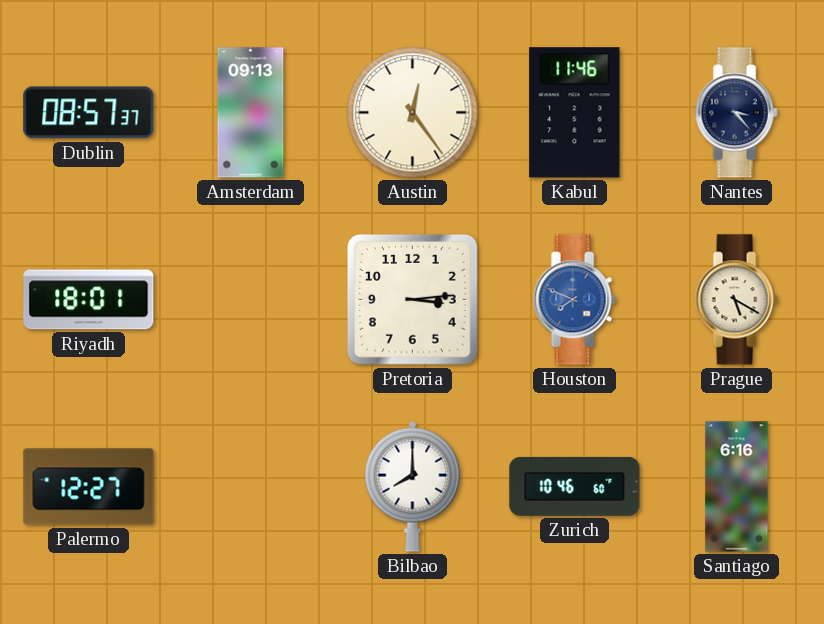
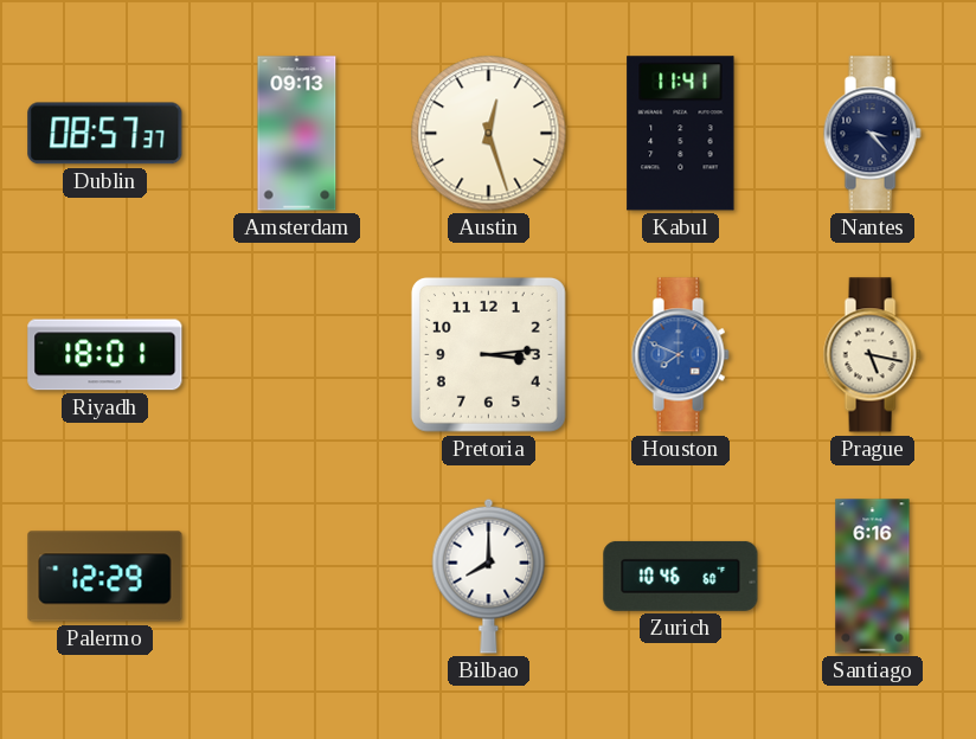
Austin: 12:24 -> 12:27 (489, 134)
Kabul: 11:46 -> 11:41 (681, 134)
Prague: 5:20 -> 5:17 (872, 355)
Palermo: 12:27 -> 12:29 (105, 577)
